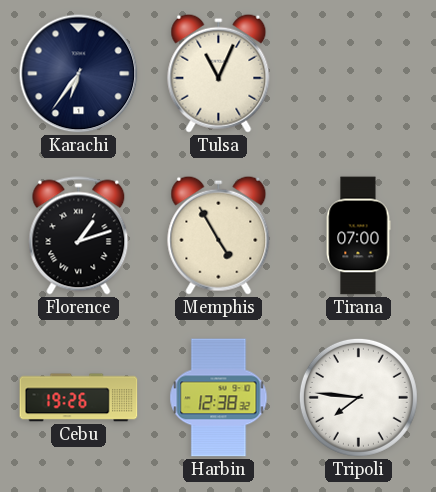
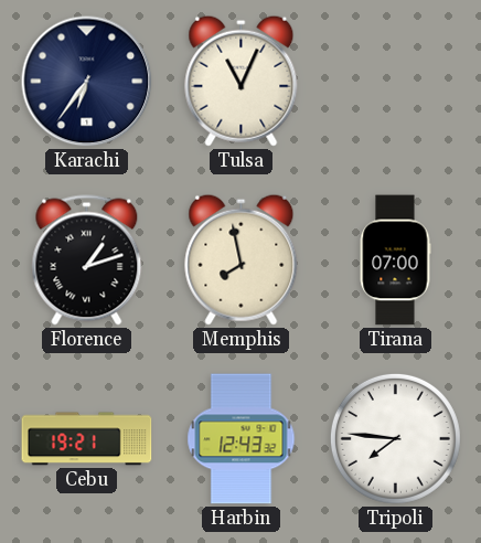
Memphis: 4:55 -> 7:58 (242, 259)
Cebu: 19:26 -> 19:21 (87, 439)
Harbin: 12:38 -> 12:43 (242, 439)
